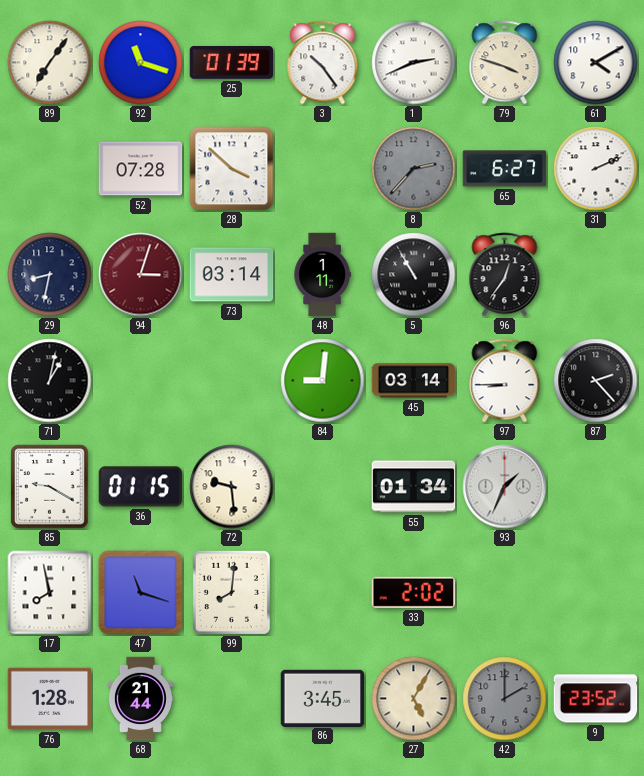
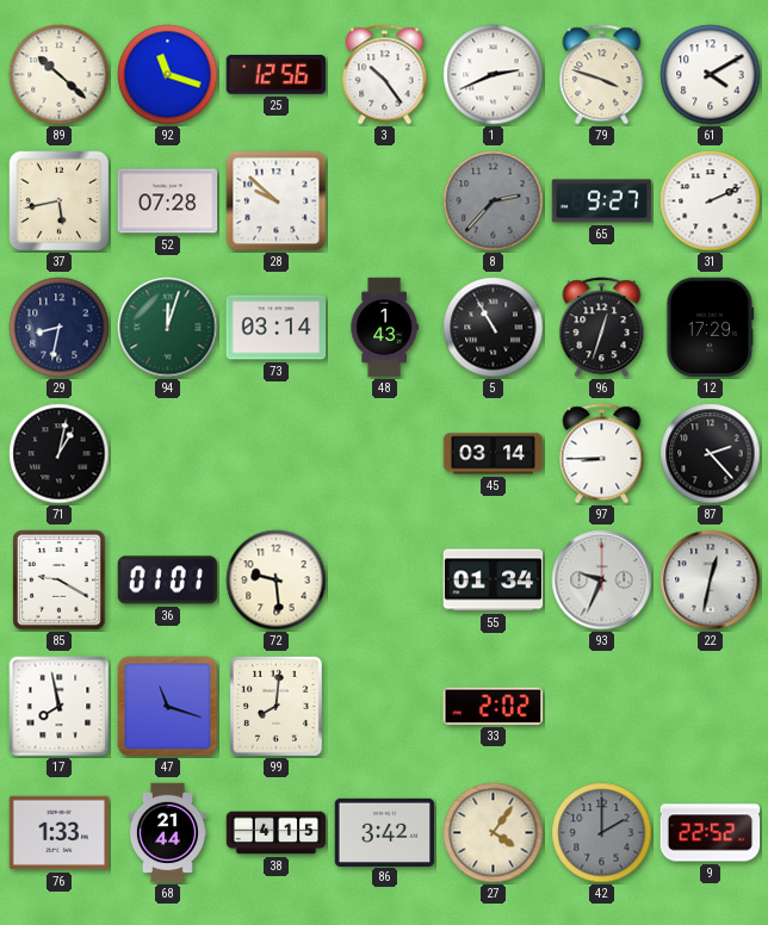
89: 7:06 -> 10:22 (60, 75)
25: 01:39 -> 12:56 (277, 75)
37: none -> 5:43 (58, 200)
28: 3:52 -> 9:52 (277, 201)
65: 6:27 -> 9:27 (602, 201)
94: 3:03 -> 12:03 (168, 328)
94 dial: burgundy -> green (168, 328)
48: 1:11 -> 1:43 (384, 328)
96: 12:36 -> 12:33 (602, 328)
12: none -> 17:29 (711, 328)
84: 9:01 -> none (323, 381)
36: 01:15 -> 01:01 (168, 581)
93: 1:34 -> 9:34 (602, 581)
22: none -> 12:32 (711, 581)
76: 1:28 -> 1:33 (60, 833)
38: none -> 4:15 (277, 833)
86: 3:45 -> 3:42 (385, 832)
27: 5:05 -> 4:06 (494, 833)
9: 23:52 -> 22:52 (711, 833)
